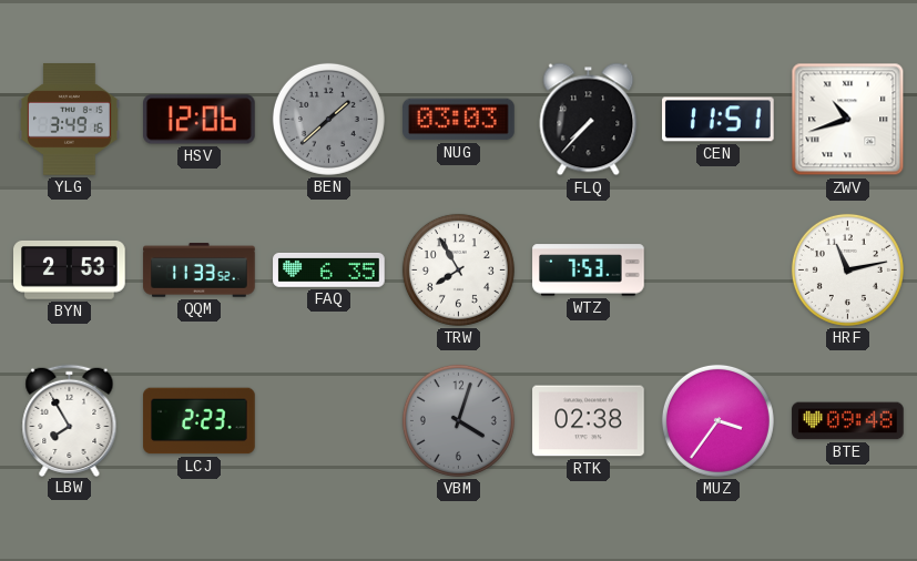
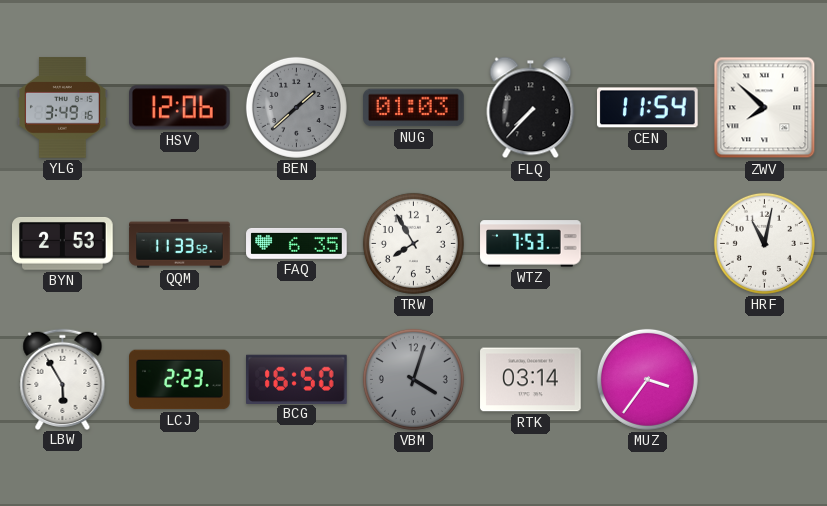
NUG: 03:03 -> 01:03 (414, 108)
CEN: 11:51 -> 11:54 (648, 108)
ZWV: 10:42 -> 7:52 (765, 108)
HRF: 11:13 -> 11:02 (764, 243)
LBW: 7:55 -> 5:55 (63, 379)
BCG: none -> 16:50 (297, 379)
RTK: 02:38 -> 03:14 (531, 380)
BTE: 09:48 -> none (848, 421)
